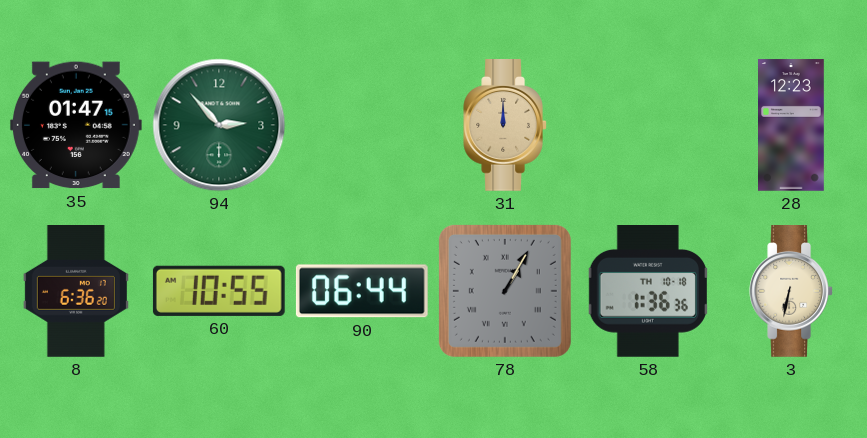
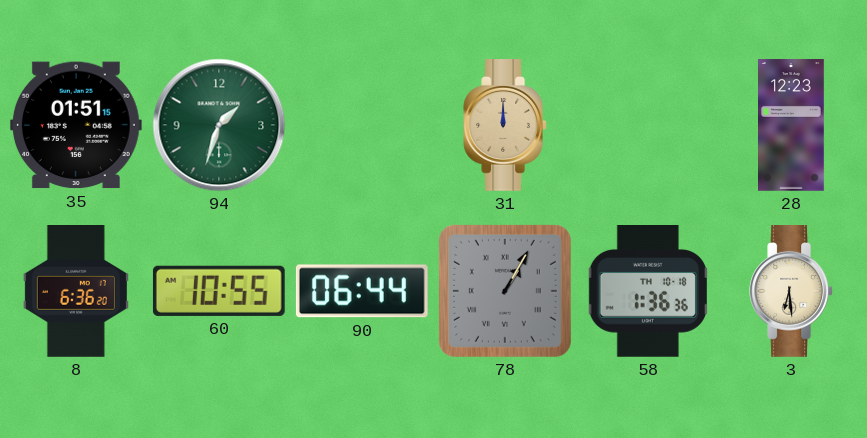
35: 01:47 -> 01:51 (76, 125)
94: 2:53 -> 1:33 (219, 125)
3: 6:32 -> 6:29 (791, 292)
